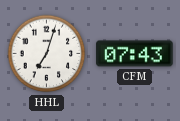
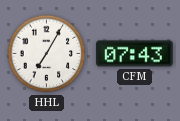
HHL: 7:03 -> 7:05 (47, 54)
